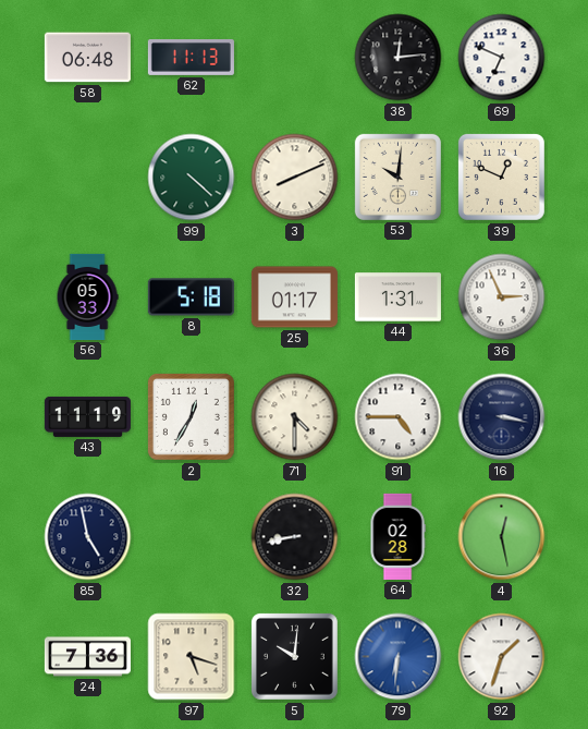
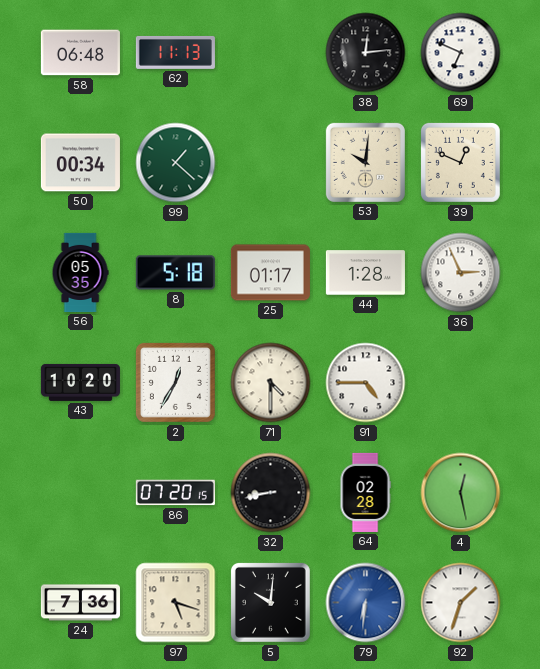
50: none -> 00:34 (80, 163)
99: 4:22 -> 1:22 (176, 163)
3: 8:11 -> none (295, 178)
56: 05:33 -> 05:35 (80, 272)
44: 1:31 -> 1:28 (365, 273)
43: 11:19 -> 10:20 (80, 382)
16: 3:17 -> none (502, 417)
85: 4:58 -> none (88, 537)
86: none -> 07:20 (175, 493)
